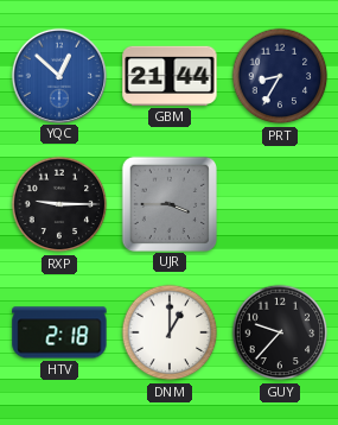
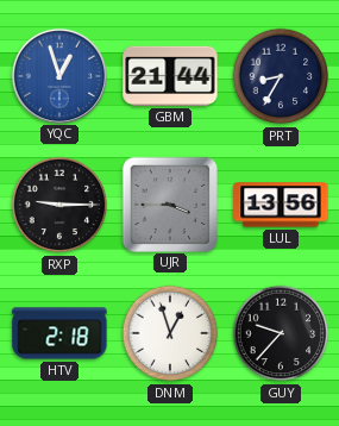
YQC: 12:52 -> 12:57 (58, 75)
LUL: none -> 13:56 (281, 205)
DNM: 1:00 -> 12:57 (170, 333)
